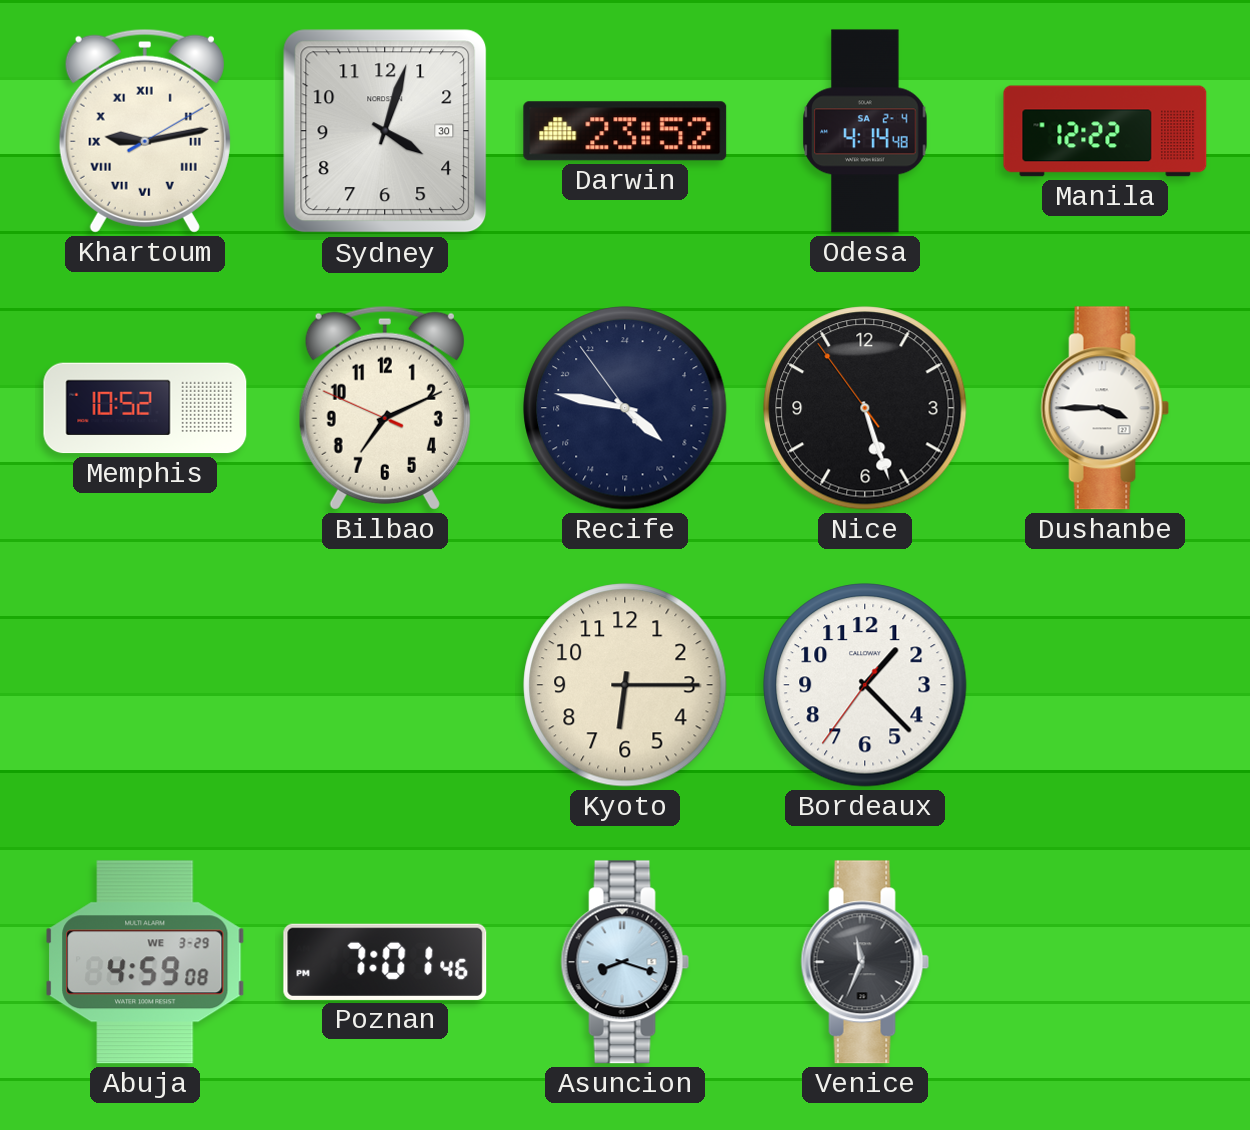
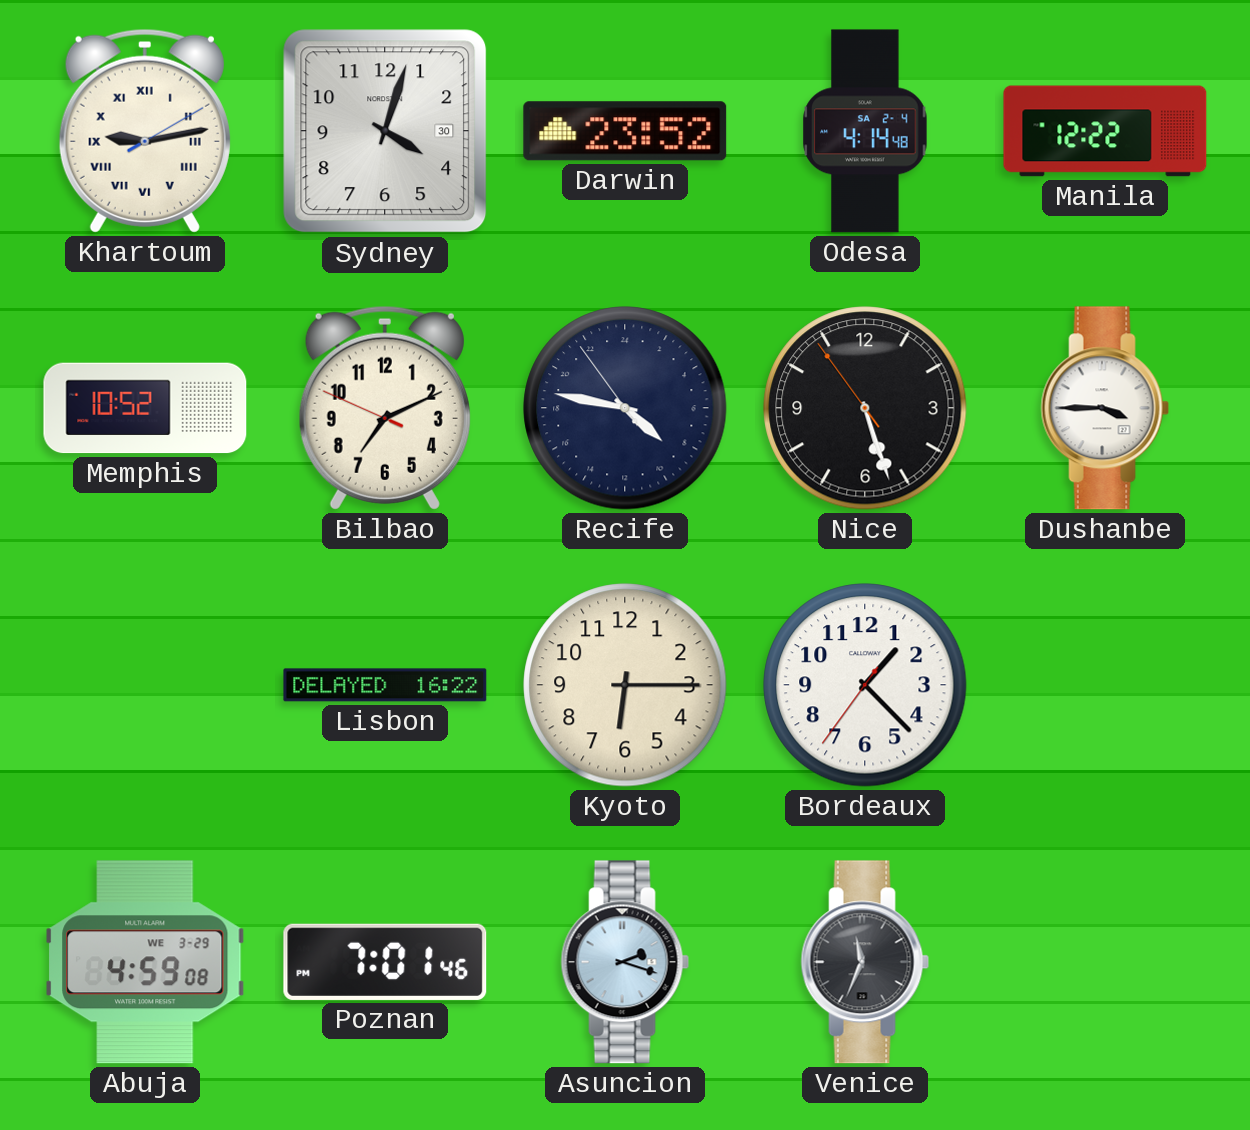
Lisbon: none -> 16:22 (385, 685)
Asuncion: 8:18 -> 2:18 (625, 962)
